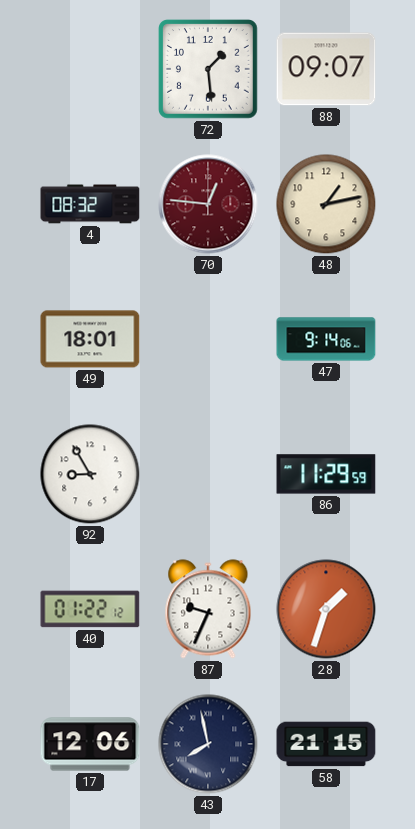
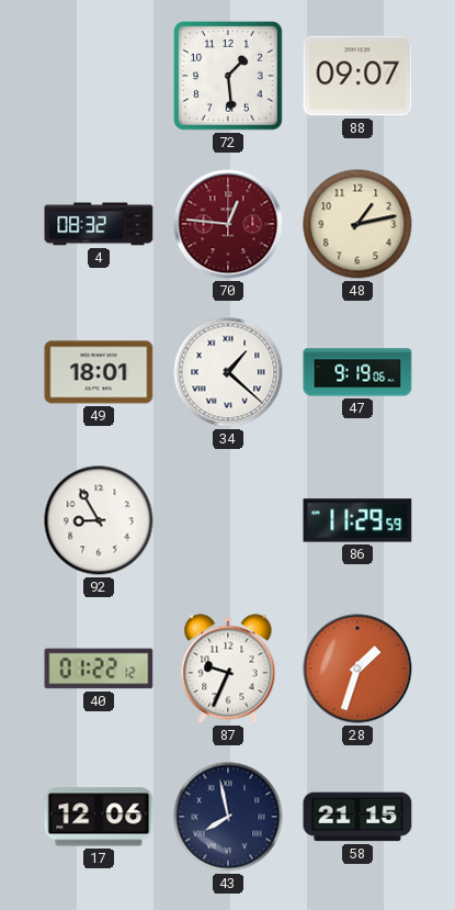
34: none -> 1:22 (228, 372)
47: 9:14 -> 9:19 (357, 372)
